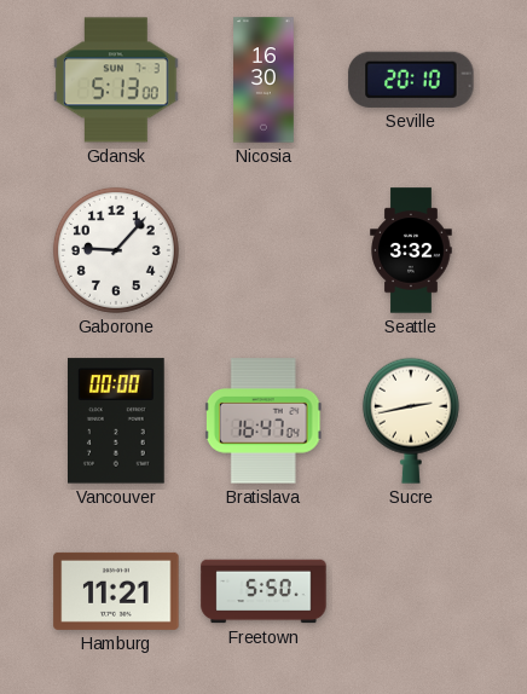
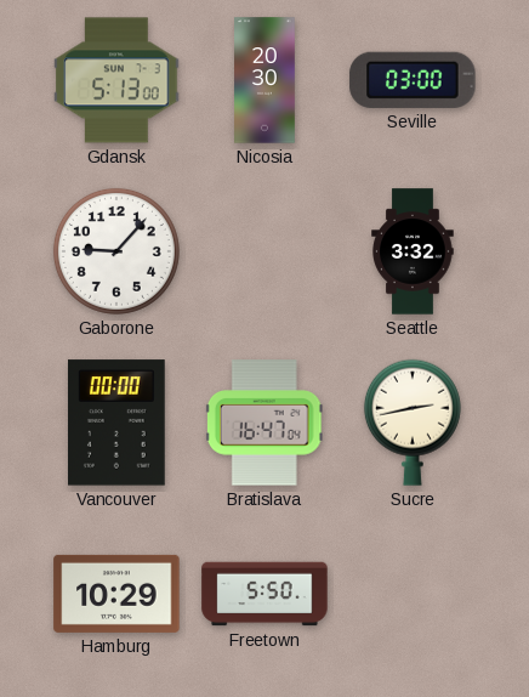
Nicosia: 16:30 -> 20:30 (264, 80)
Seville: 20:10 -> 03:00 (413, 80)
Hamburg: 11:21 -> 10:29 (116, 594)
